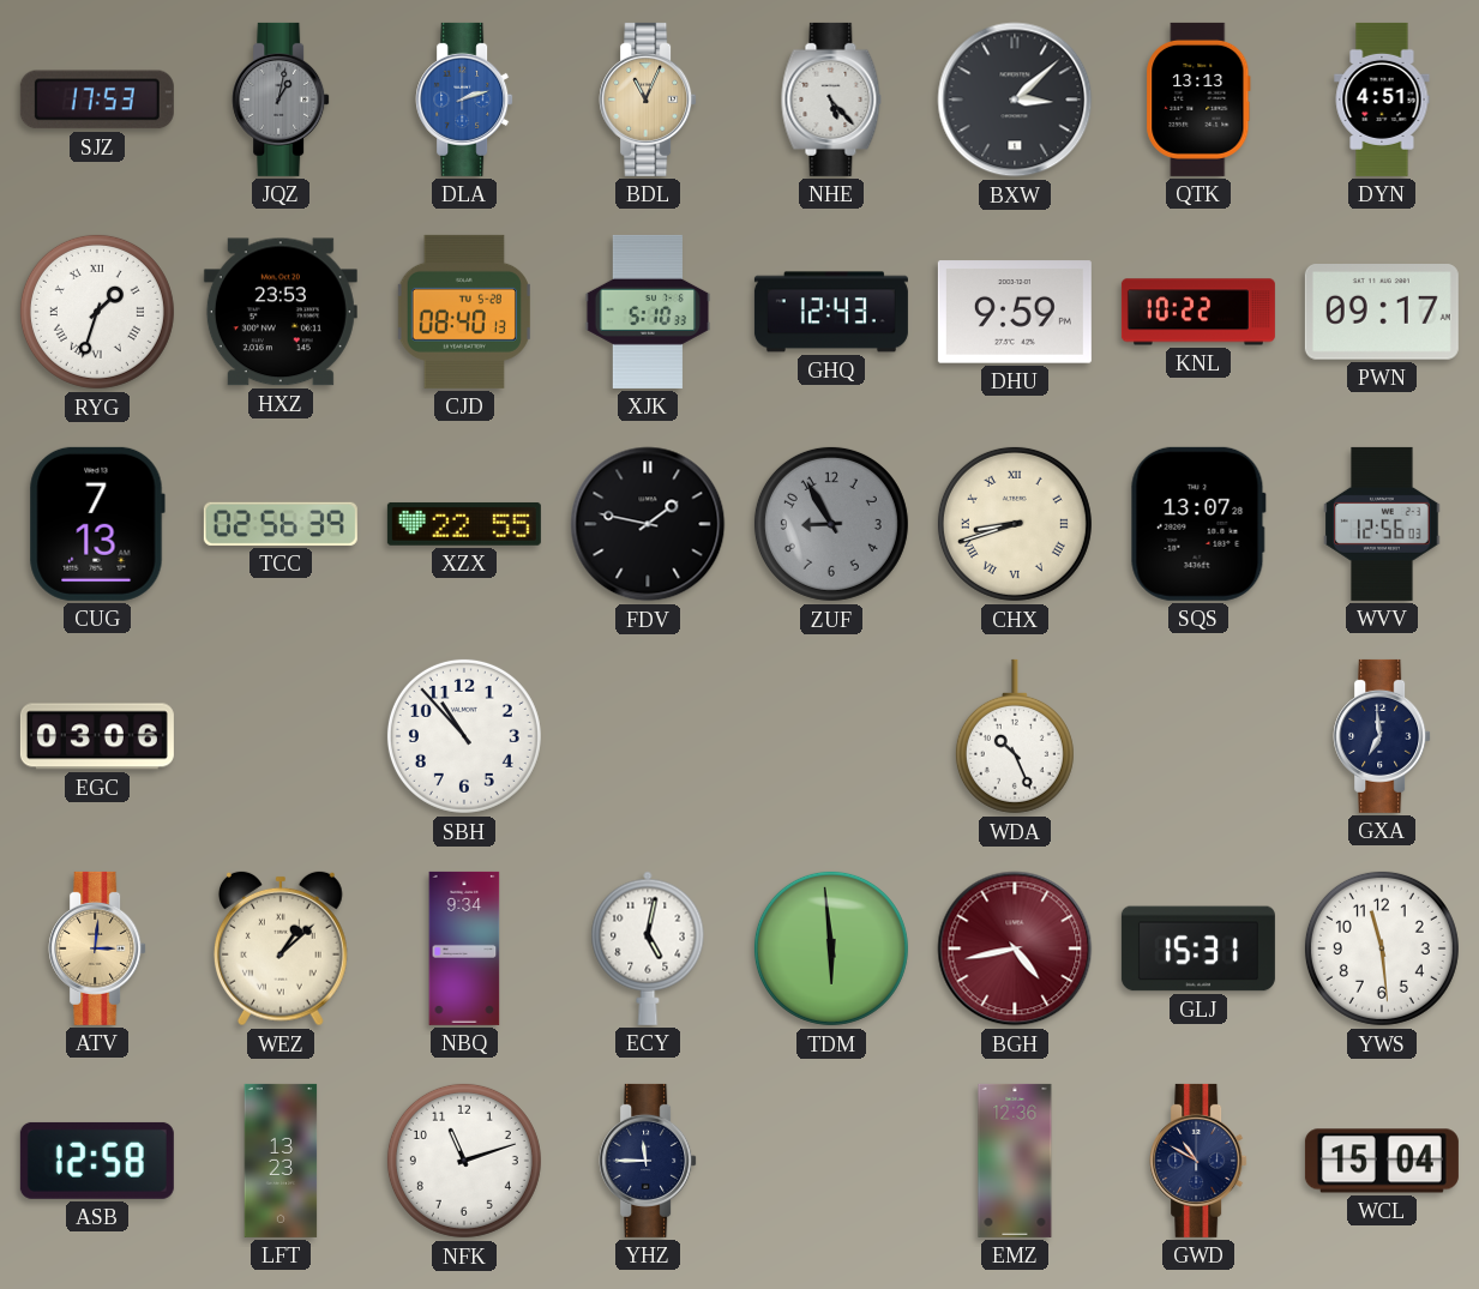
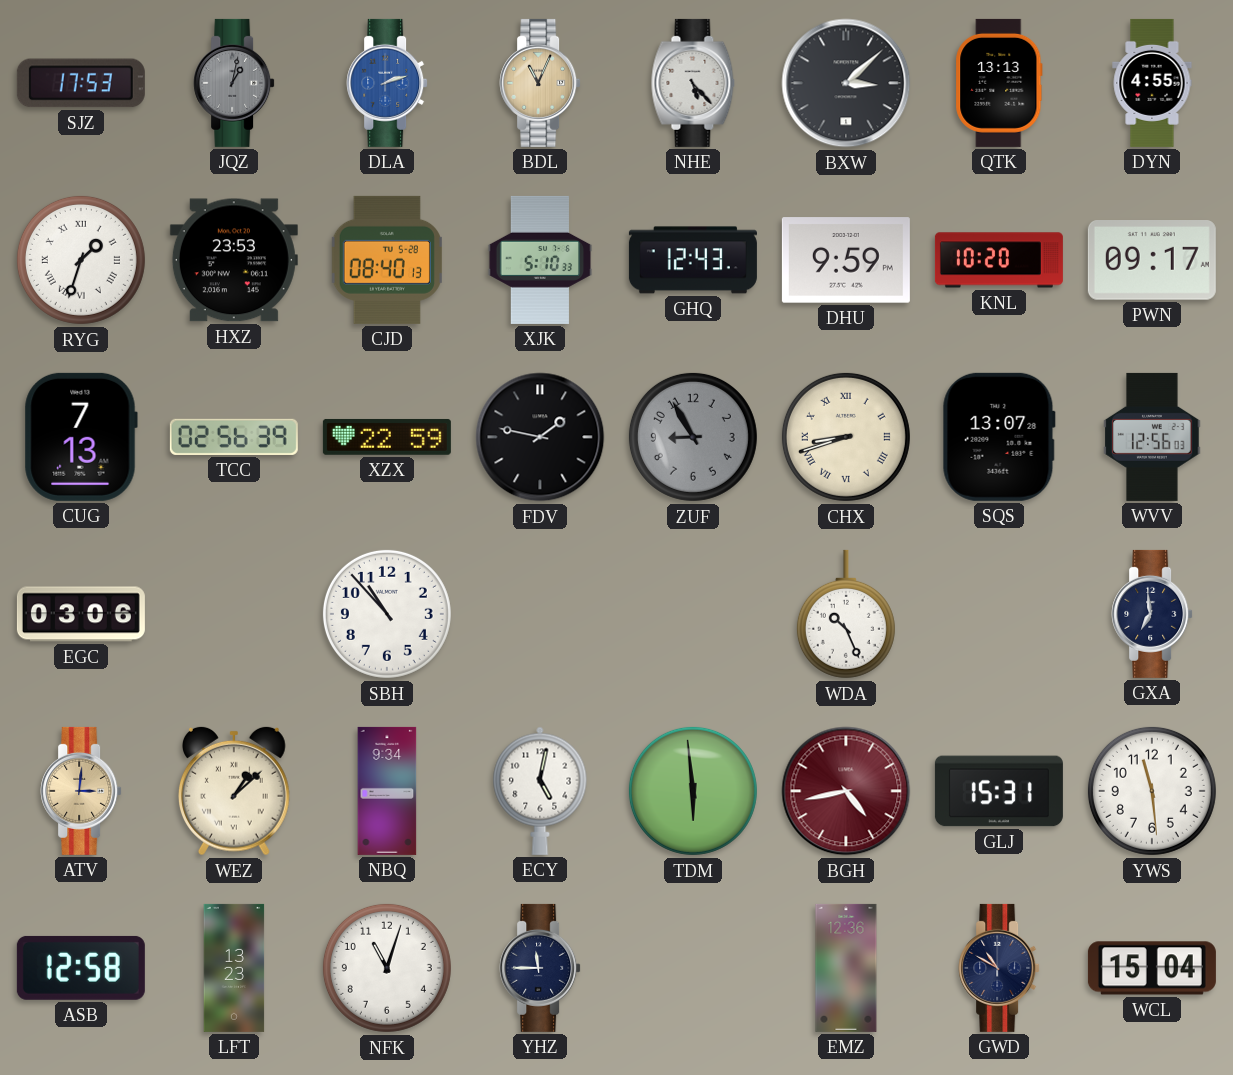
DYN: 4:51 -> 4:55 (1152, 83)
KNL: 10:22 -> 10:20 (999, 260)
XZX: 22:55 -> 22:59 (387, 437)
NFK: 11:12 -> 11:03 (387, 968)
